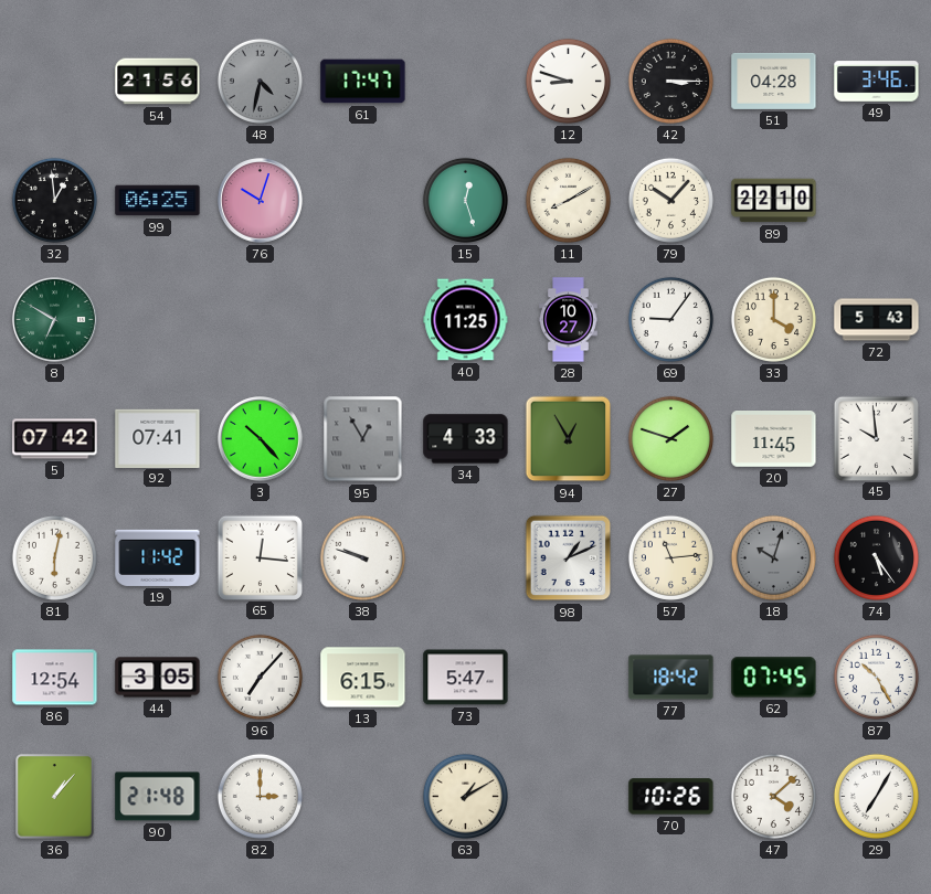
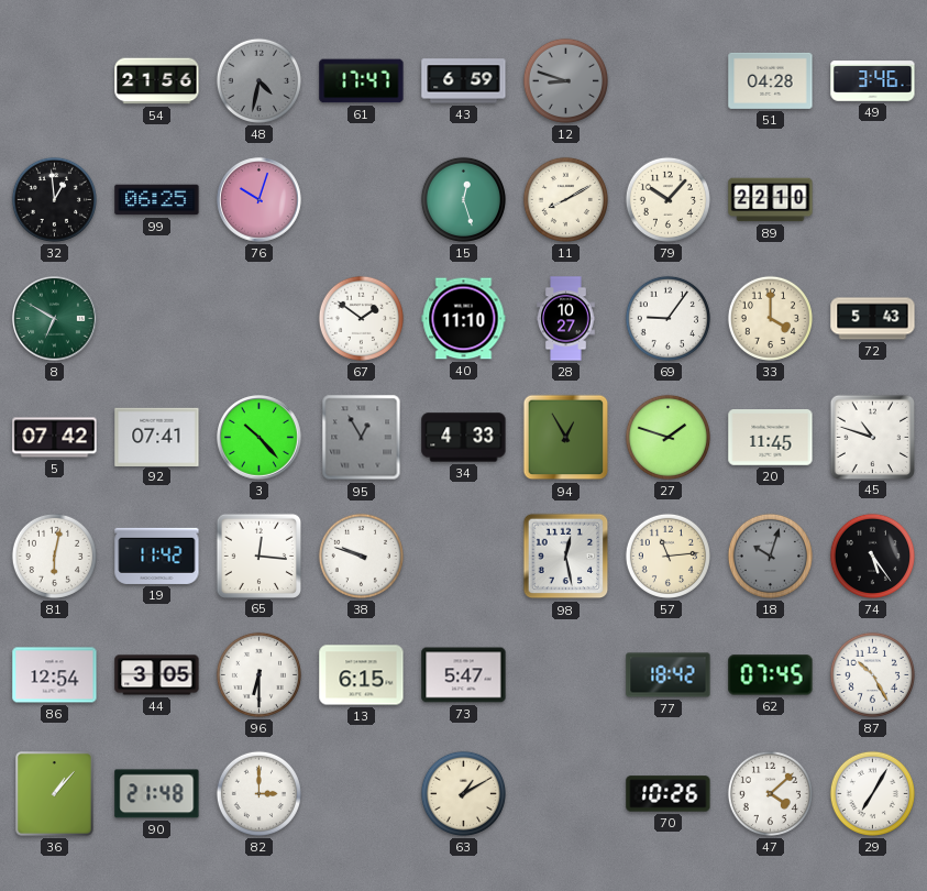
43: none -> 6:59 (464, 81)
12 dial: white -> grey (565, 80)
42: 3:15 -> none (670, 81)
67: none -> 1:51 (361, 318)
40: 11:25 -> 11:10 (464, 319)
45: 9:59 -> 10:48 (872, 437)
98: 1:11 -> 12:28 (566, 557)
96: 7:07 -> 6:30 (258, 674)
